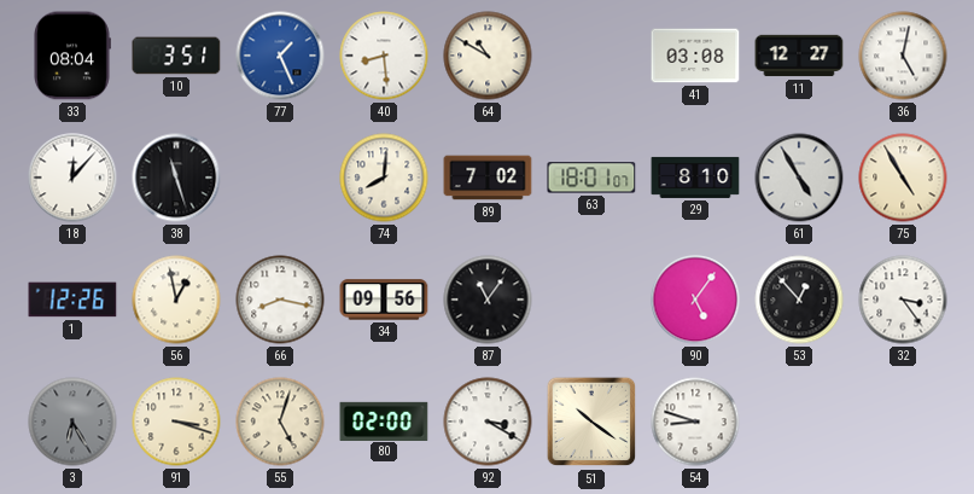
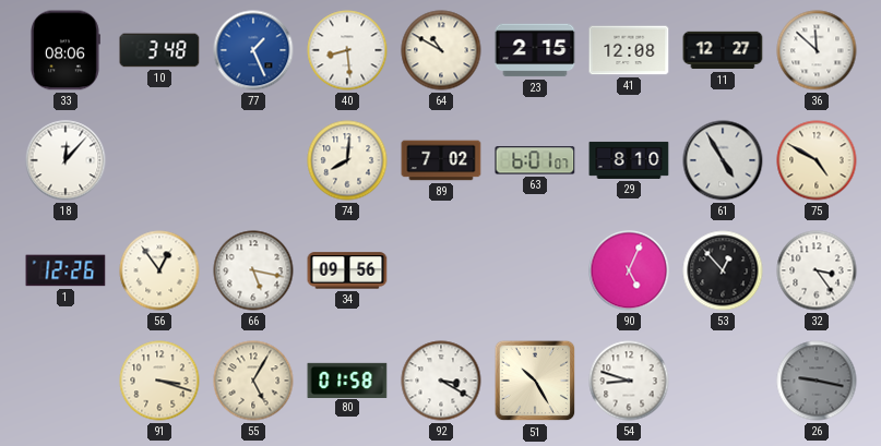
33: 08:04 -> 08:06 (66, 50)
10: 3:51 -> 3:48 (159, 50)
23: none -> 2:15 (535, 50)
41: 03:08 -> 12:08 (629, 50)
36: 5:02 -> 11:52 (817, 50)
38: 11:27 -> none (176, 178)
63: 18:01 -> 6:01 (535, 160)
75: 4:55 -> 4:50 (817, 160)
56: 12:58 -> 12:54 (159, 270)
66: 8:17 -> 5:17 (253, 270)
87: 11:06 -> none (488, 300)
90: 5:06 -> 5:04 (629, 270)
3: 6:25 -> none (72, 422)
55: 5:03 -> 5:05 (253, 381)
80: 02:00 -> 01:58 (347, 379)
51: 10:21 -> 10:25 (535, 381)
26: none -> 9:17 (817, 381)
